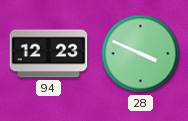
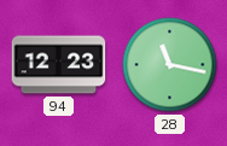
28: 3:49 -> 11:17 (170, 65)
